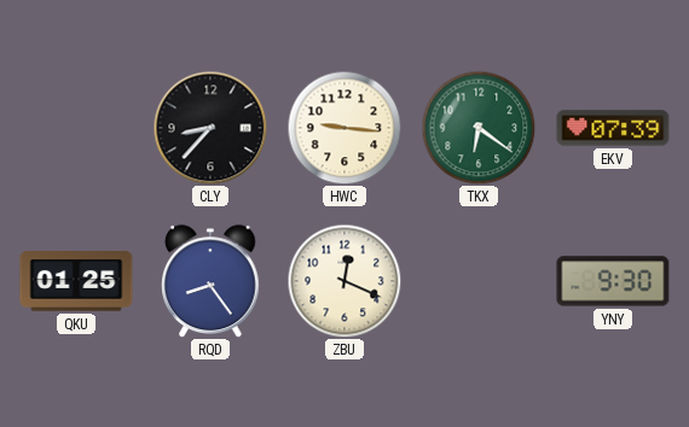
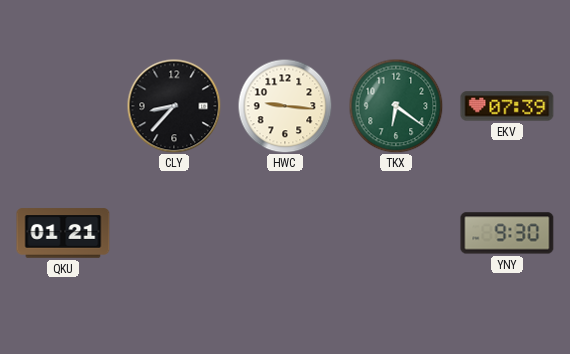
QKU: 01:25 -> 01:21 (63, 233)
RQD: 8:24 -> none (210, 281)
ZBU: 12:19 -> none (344, 281)
